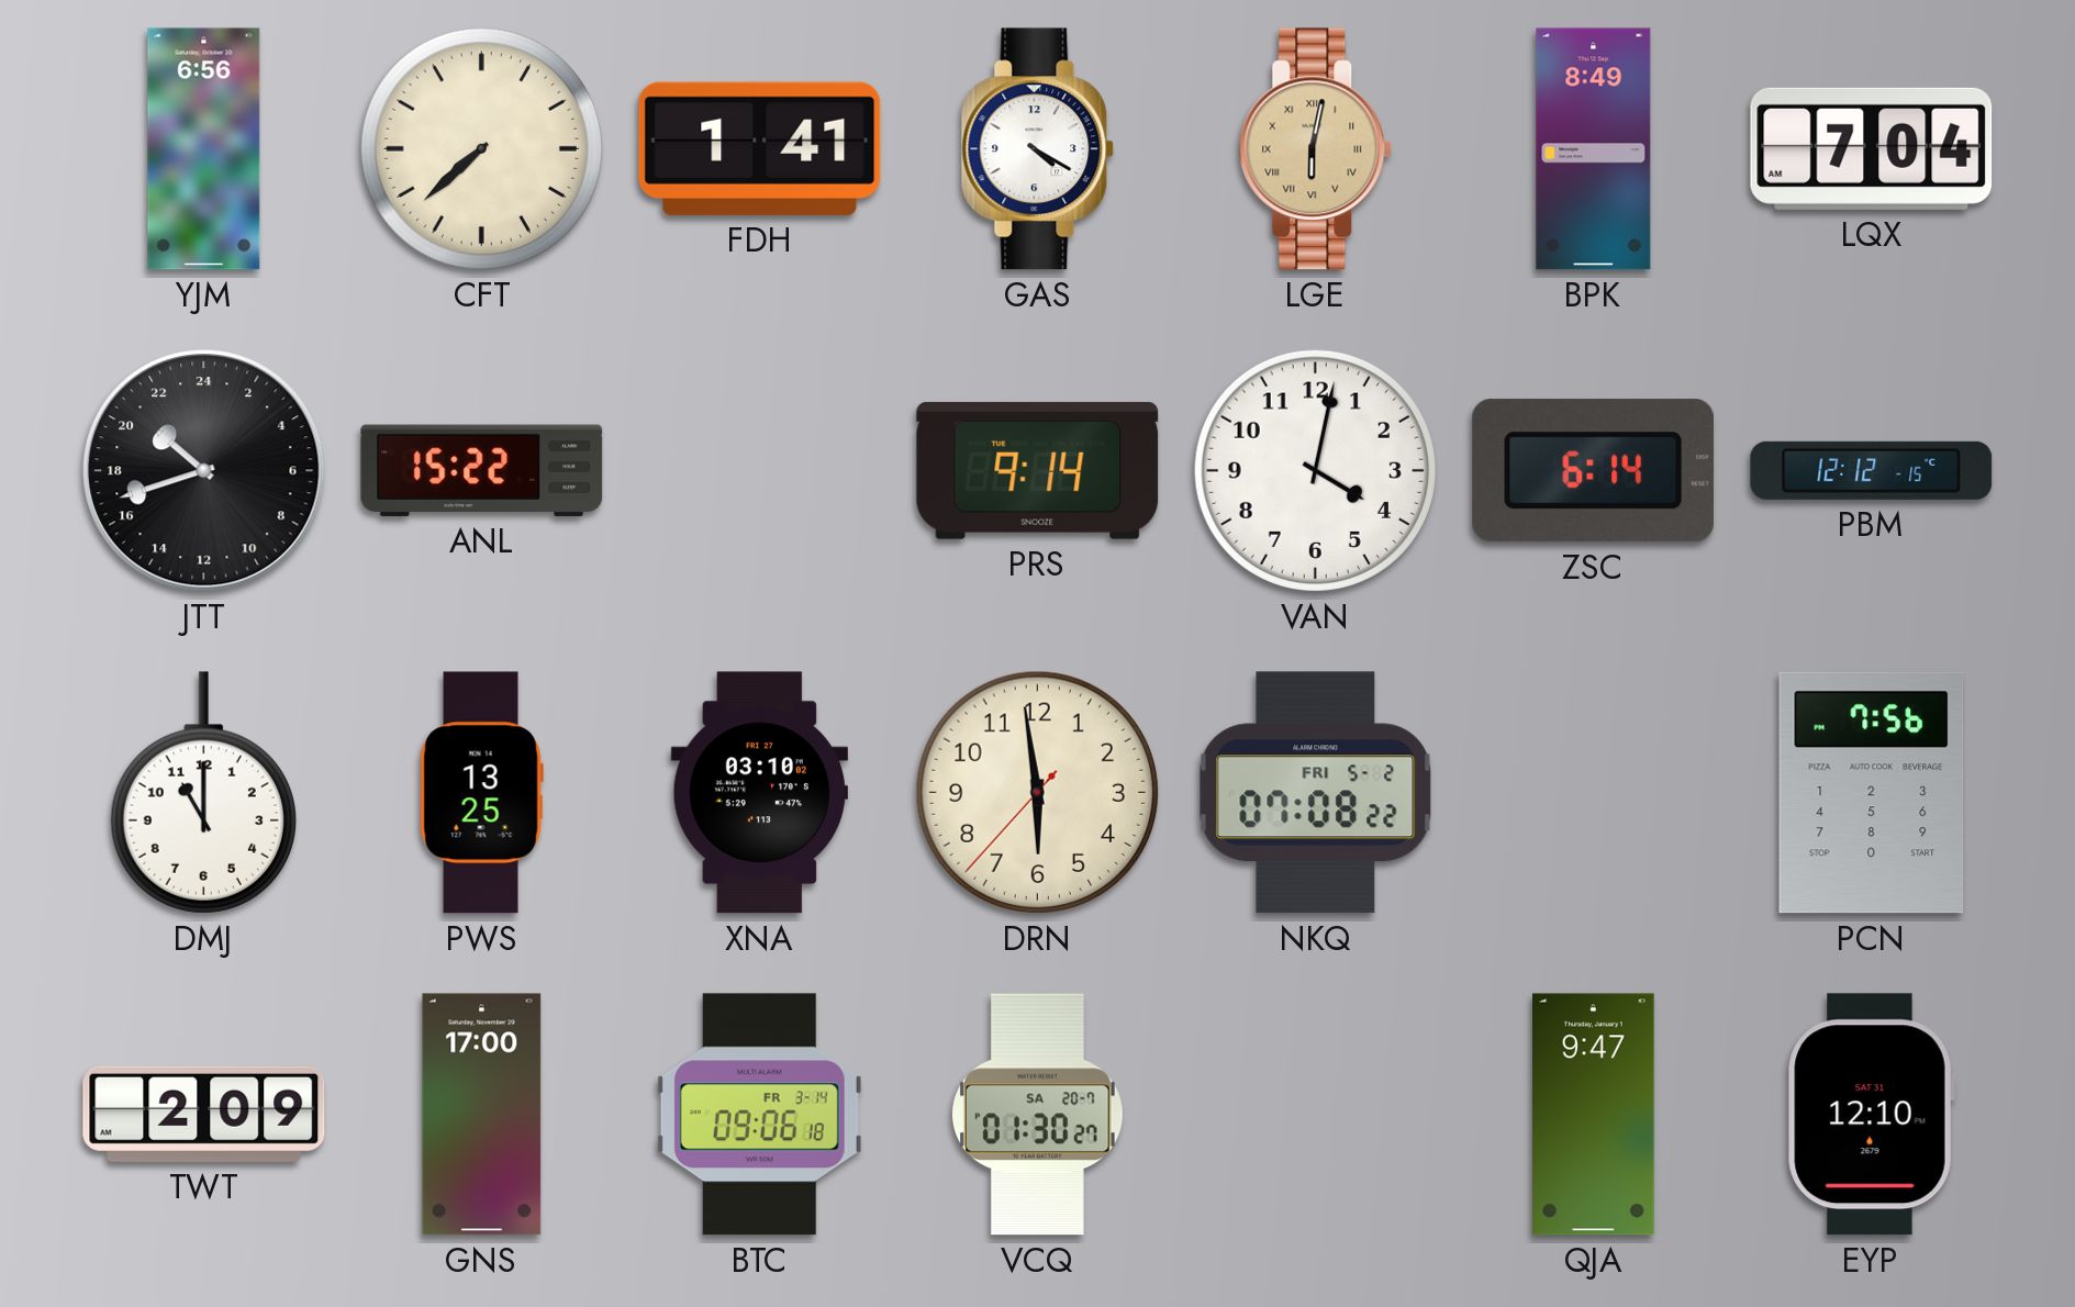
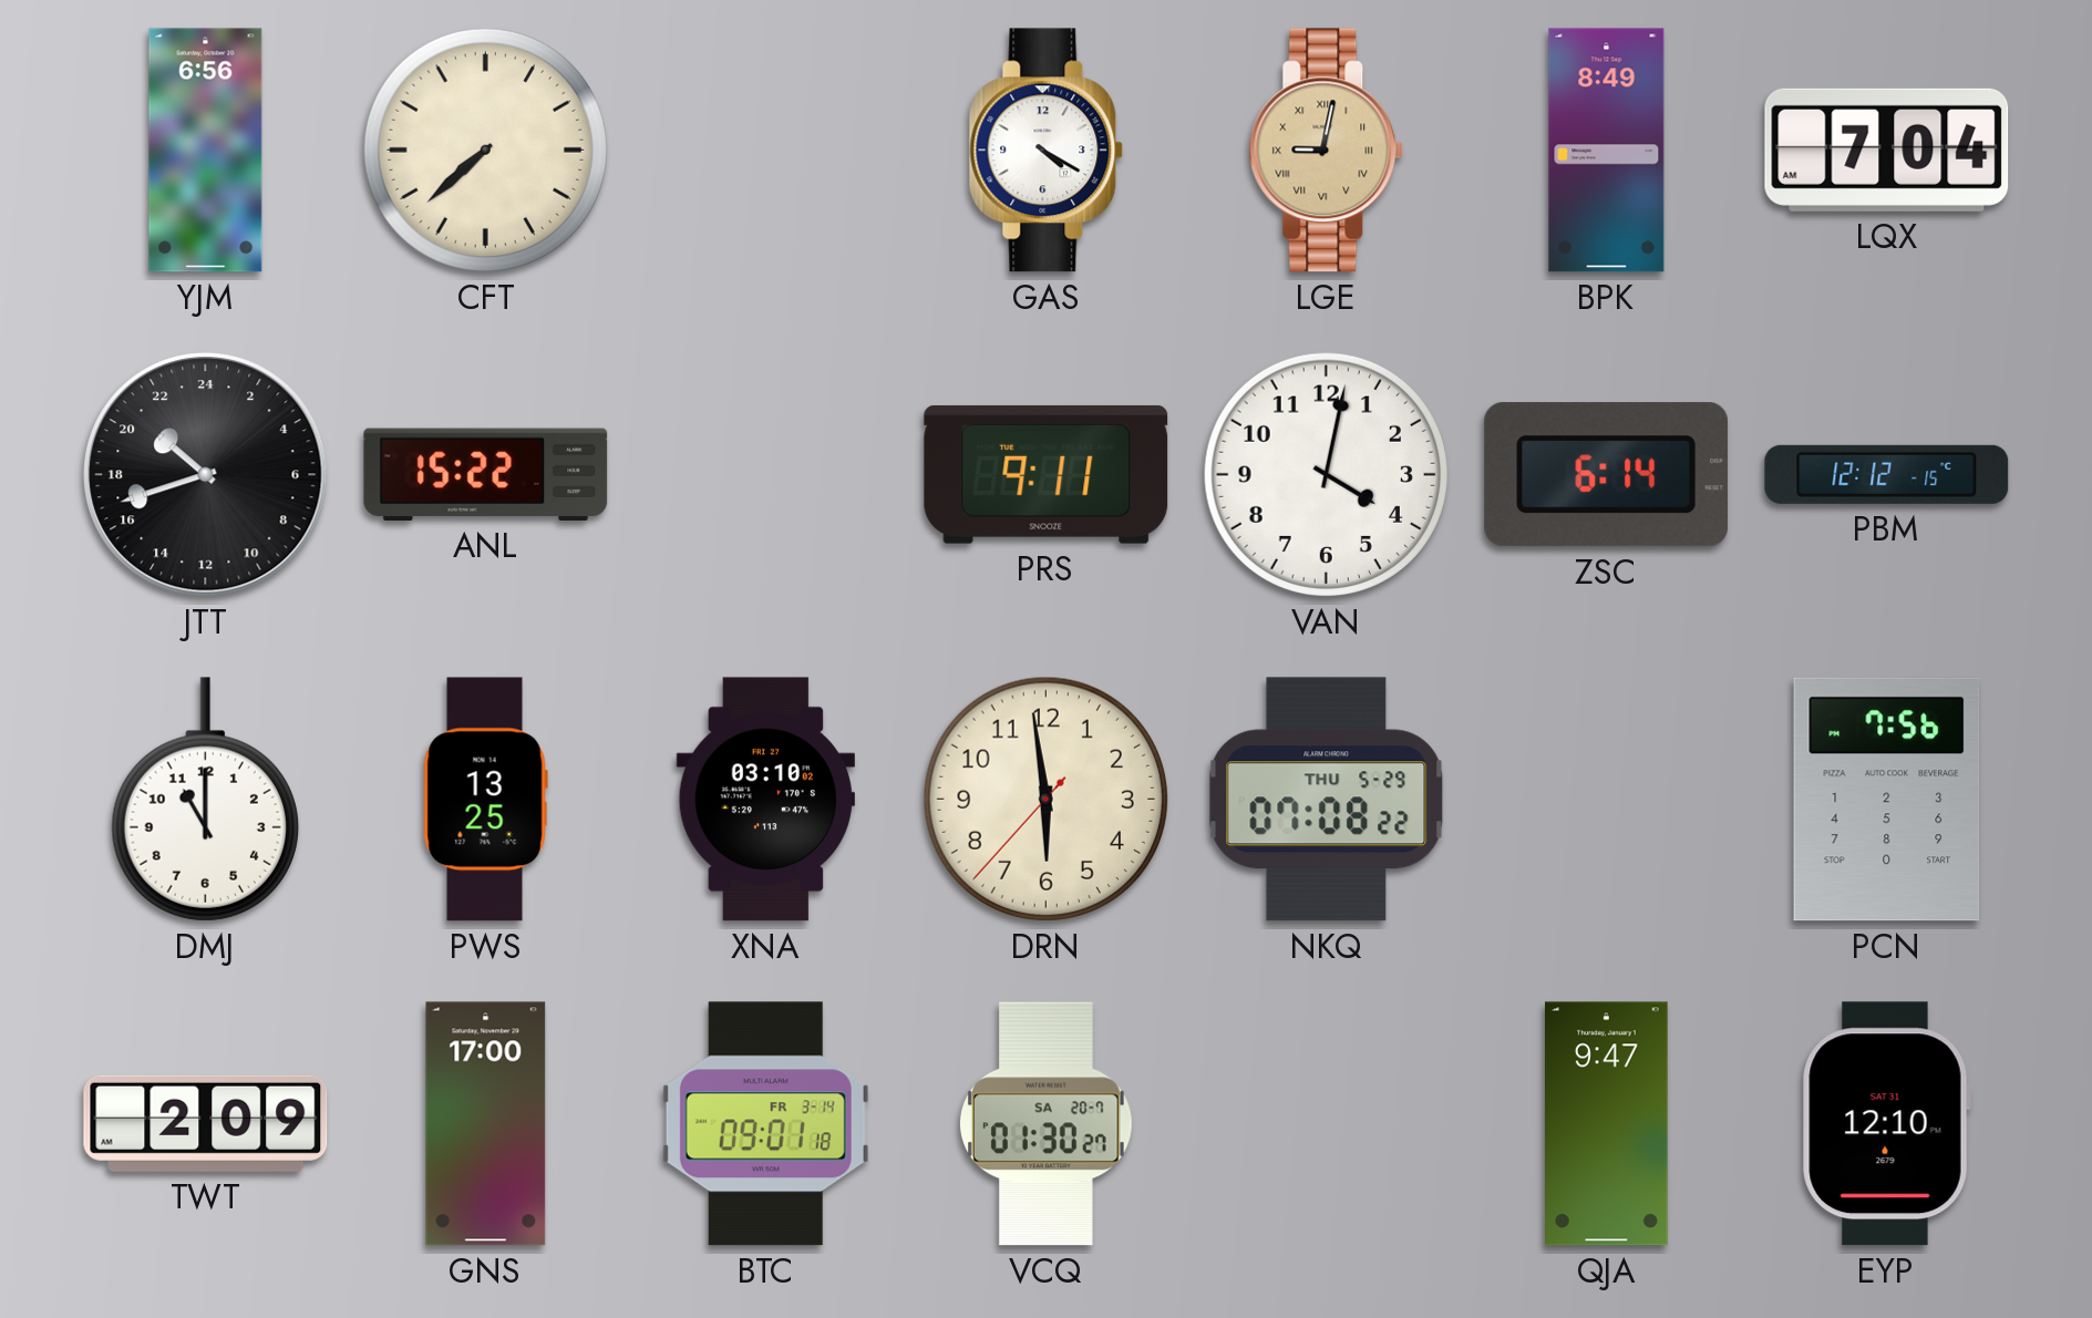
FDH: 1:41 -> none (760, 148)
LGE: 6:02 -> 9:02 (1327, 151)
PRS: 9:14 -> 9:11 (1047, 474)
NKQ date: FRI 5-2 -> THU 5-29 (1327, 800)
BTC: 09:06 -> 09:01 (765, 1124)
